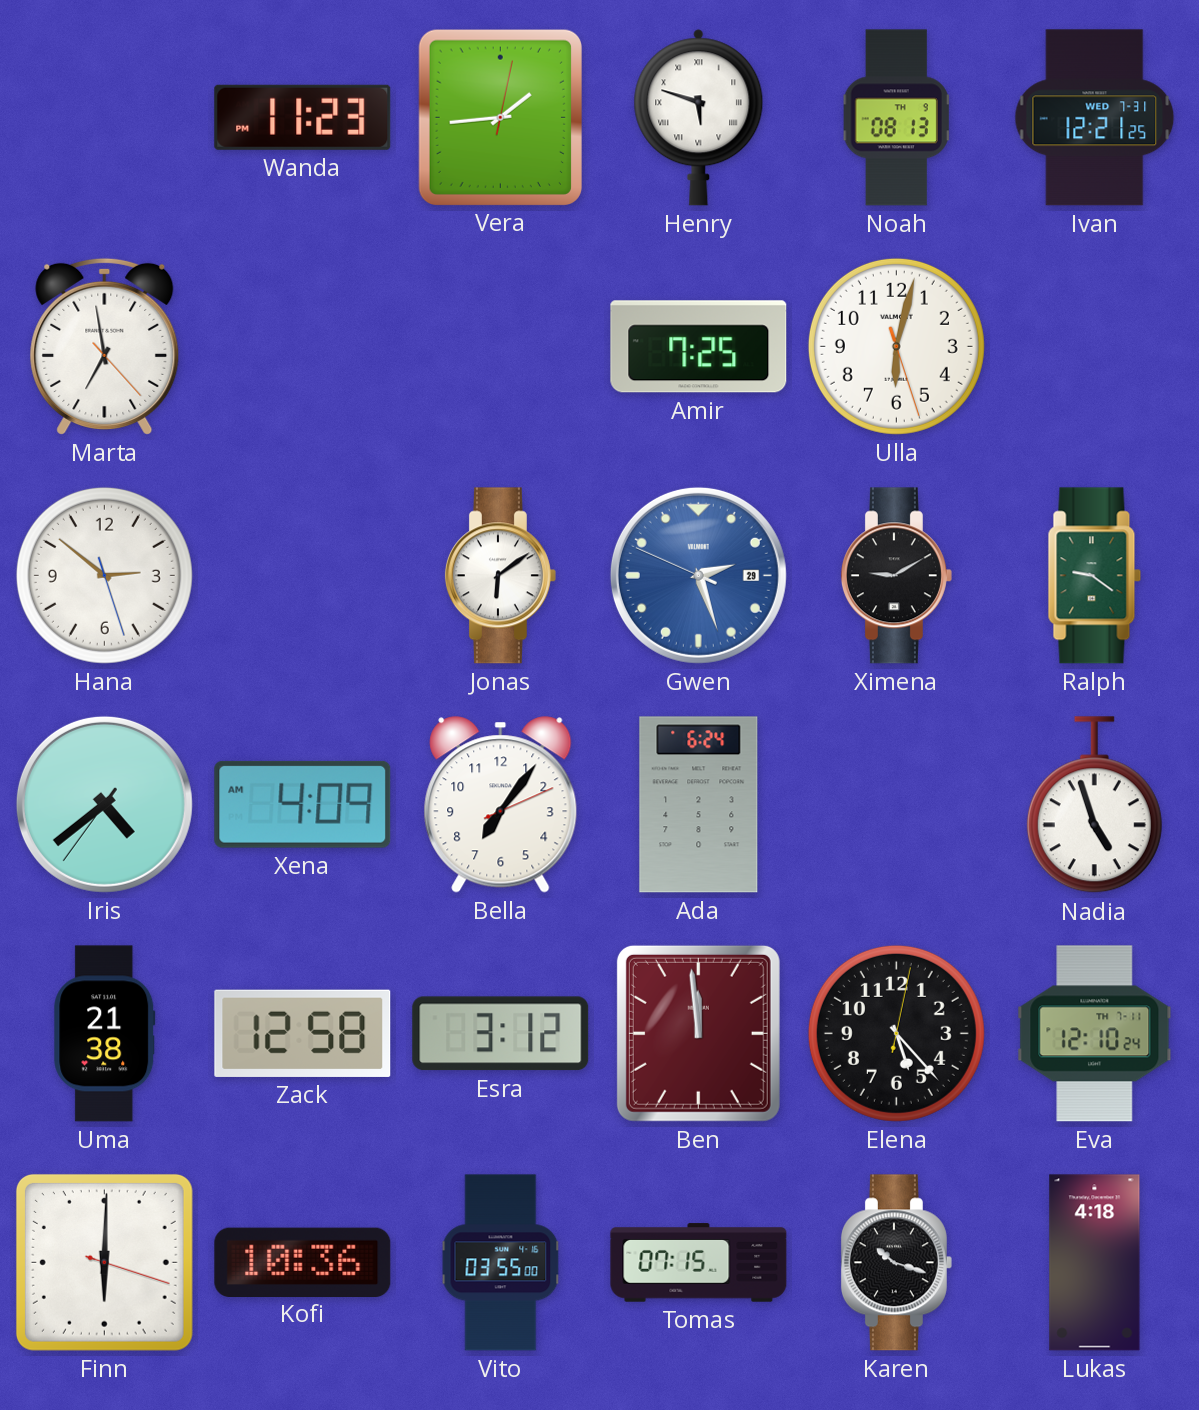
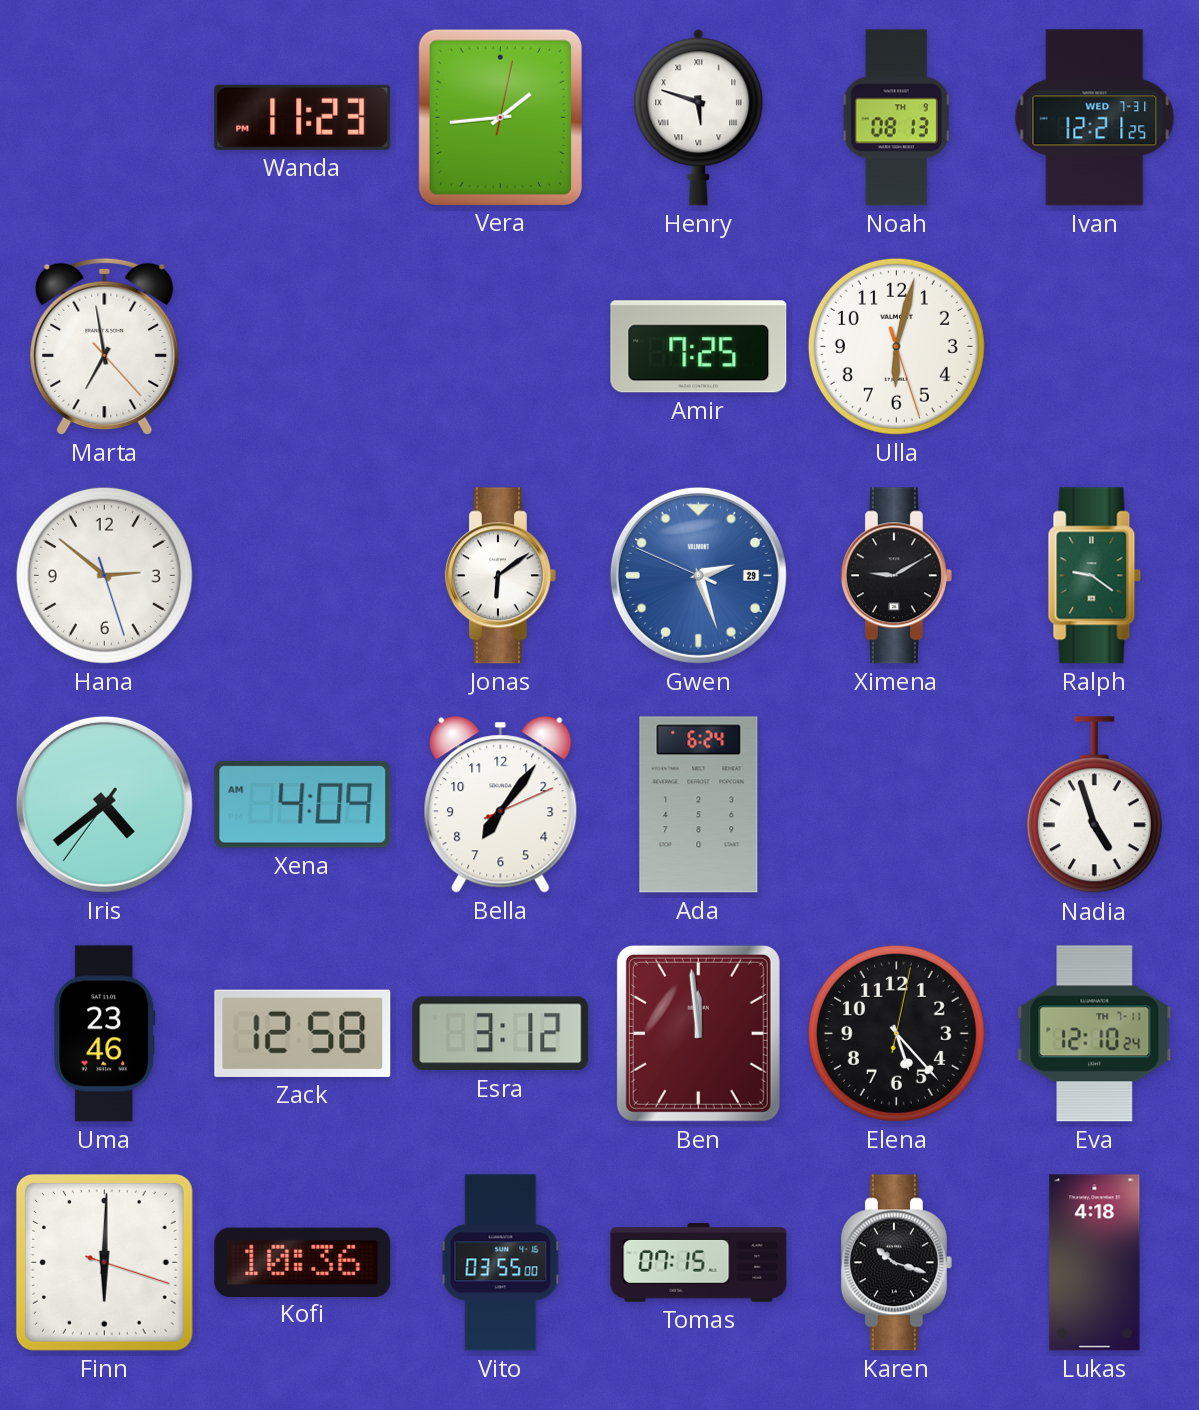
Uma: 21:38 -> 23:46 (105, 1034)
